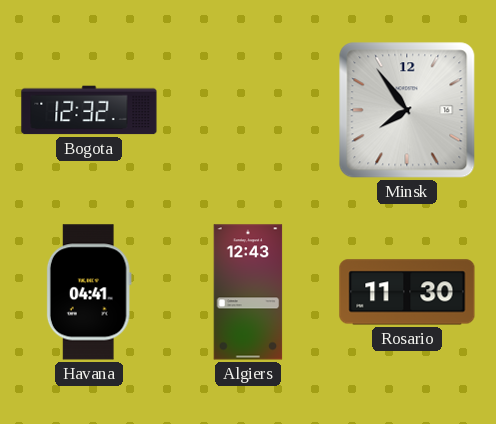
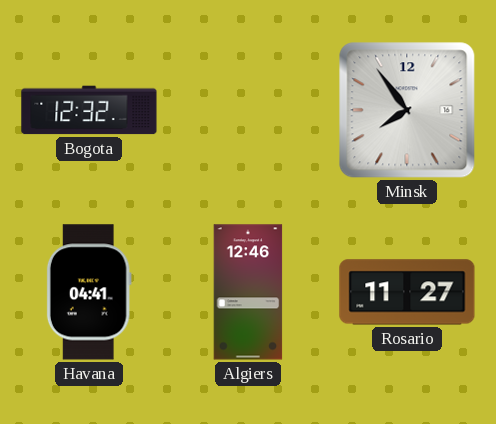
Algiers: 12:43 -> 12:46 (248, 292)
Rosario: 11:30 -> 11:27 (407, 292)
